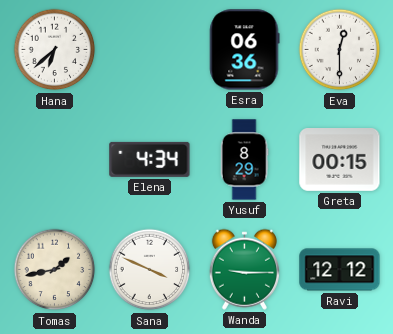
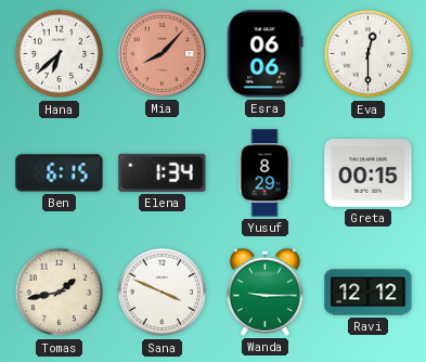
Mia: none -> 8:07 (162, 53)
Esra: 06:36 -> 06:06 (264, 54)
Ben: none -> 6:15 (60, 173)
Elena: 4:34 -> 1:34 (163, 172)
